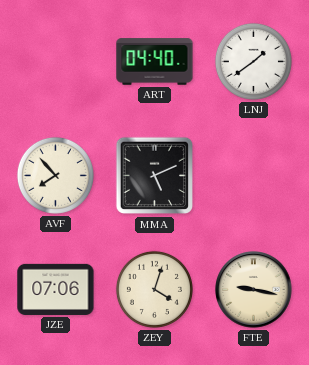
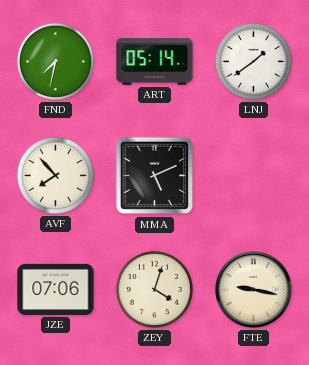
FND: none -> 7:32 (55, 61)
ART: 04:40 -> 05:14 (155, 62)
